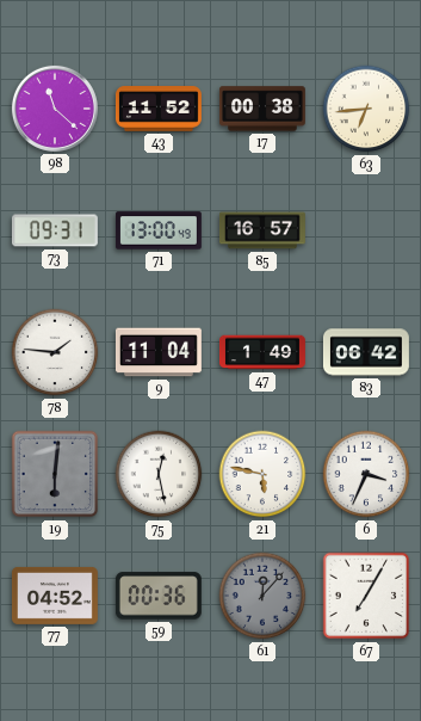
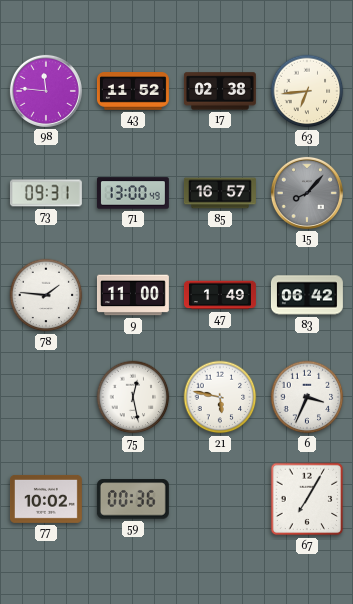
98: 11:22 -> 11:46 (46, 91)
17: 00:38 -> 02:38 (220, 91)
15: none -> 8:07 (307, 193)
9: 11:04 -> 11:00 (133, 295)
19: 6:01 -> none (55, 474)
77: 04:52 -> 10:02 (46, 499)
61: 12:07 -> none (262, 596)
